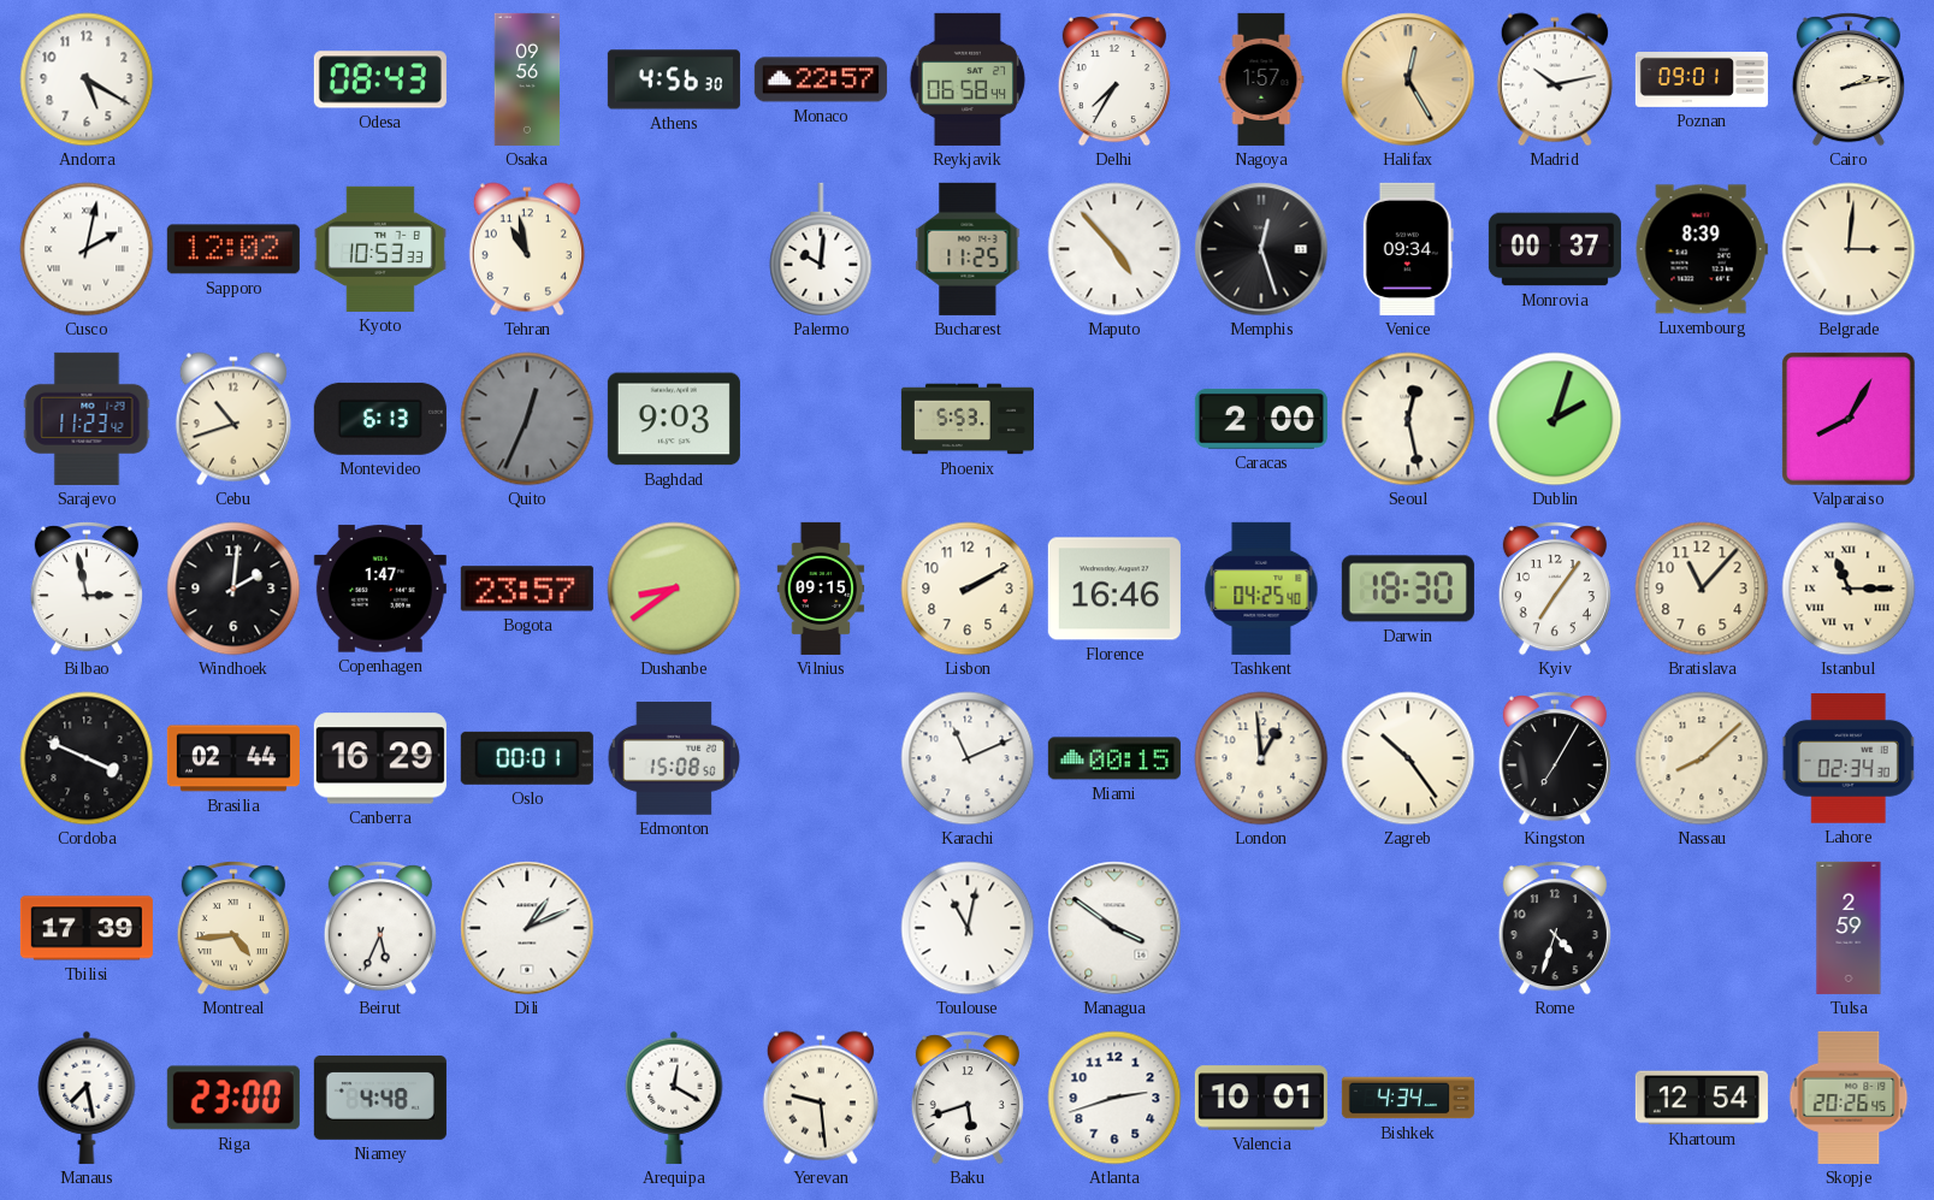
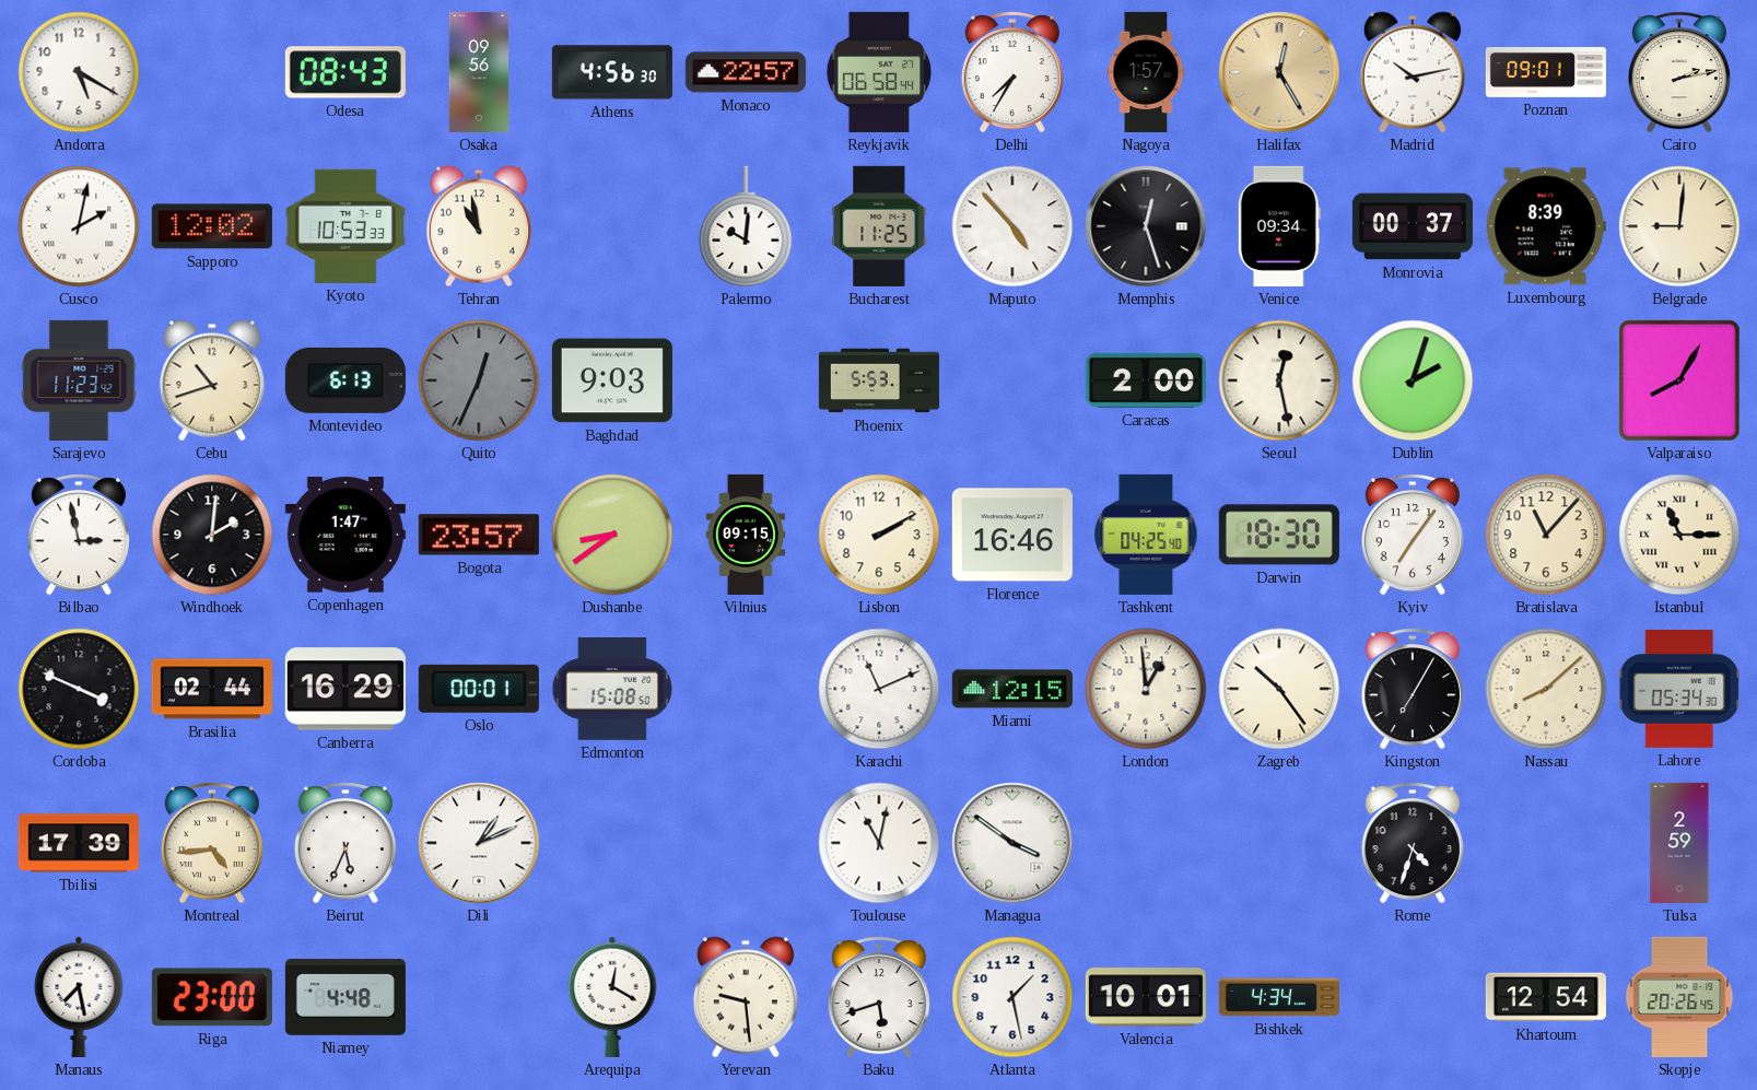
Belgrade: 3:01 -> 9:01 (1679, 226)
Miami: 00:15 -> 12:15 (1012, 689)
Lahore: 02:34 -> 05:34 (1679, 690)
Atlanta: 2:42 -> 1:28 (1012, 997)
